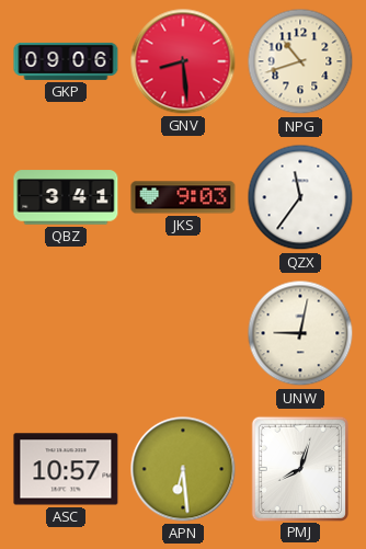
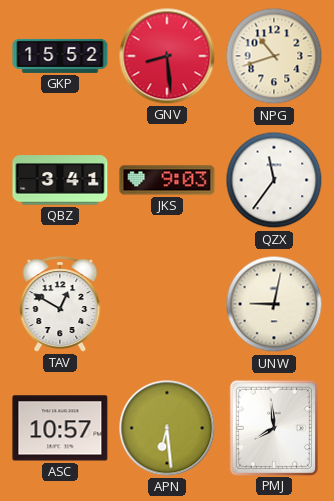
GKP: 09:06 -> 15:52 (60, 56)
TAV: none -> 12:50 (60, 304)
PMJ: 8:03 -> 7:59 (273, 427)
